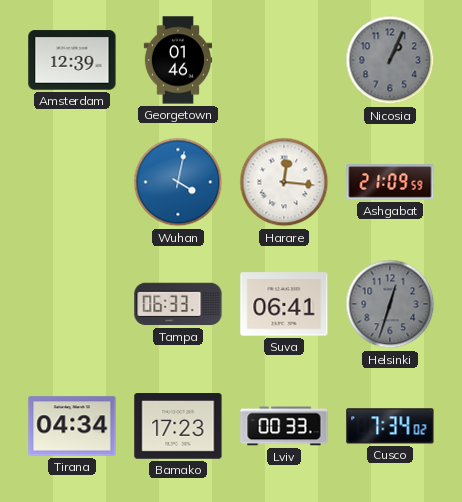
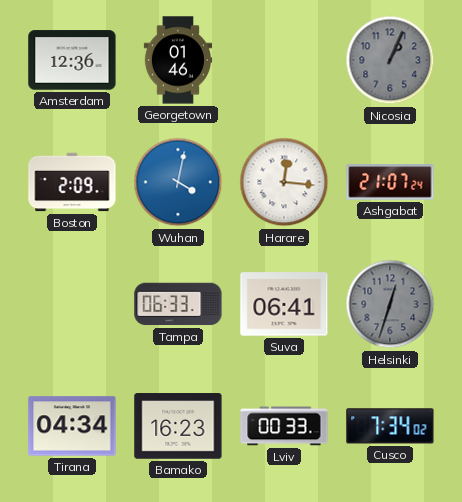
Amsterdam: 12:39 -> 12:36 (72, 60)
Boston: none -> 2:09 (72, 182)
Ashgabat: 21:09 -> 21:07 (390, 182)
Bamako: 17:23 -> 16:23 (178, 426)
